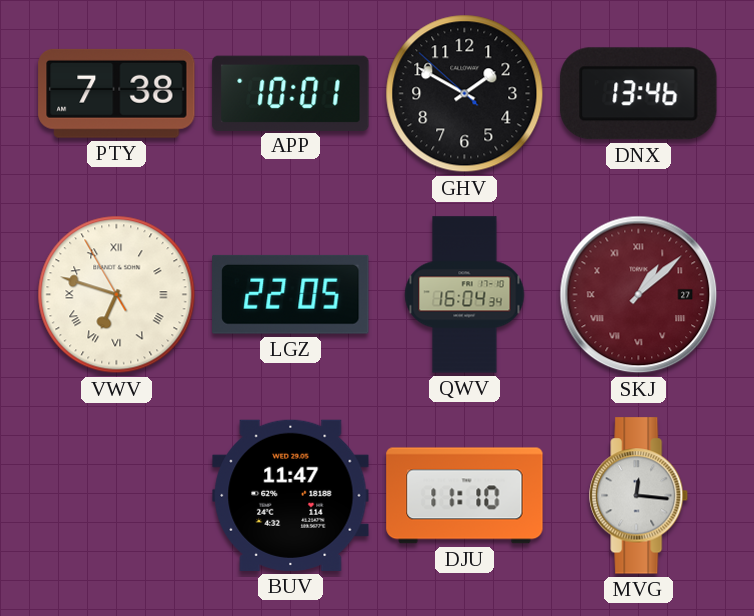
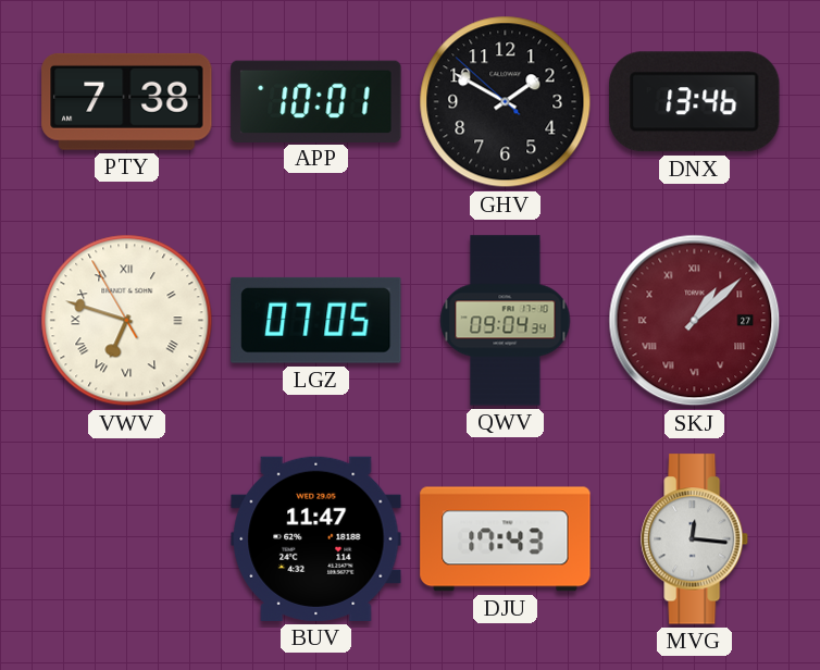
LGZ: 22:05 -> 07:05 (316, 320)
QWV: 16:04 -> 09:04 (506, 321)
DJU: 11:10 -> 17:43 (506, 539)
